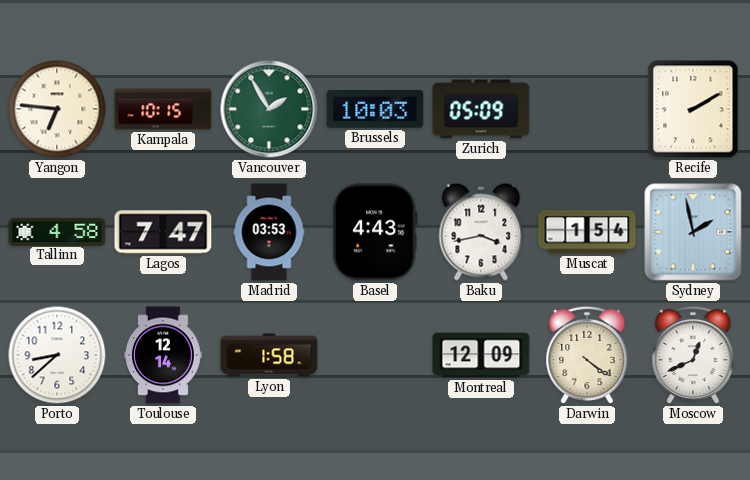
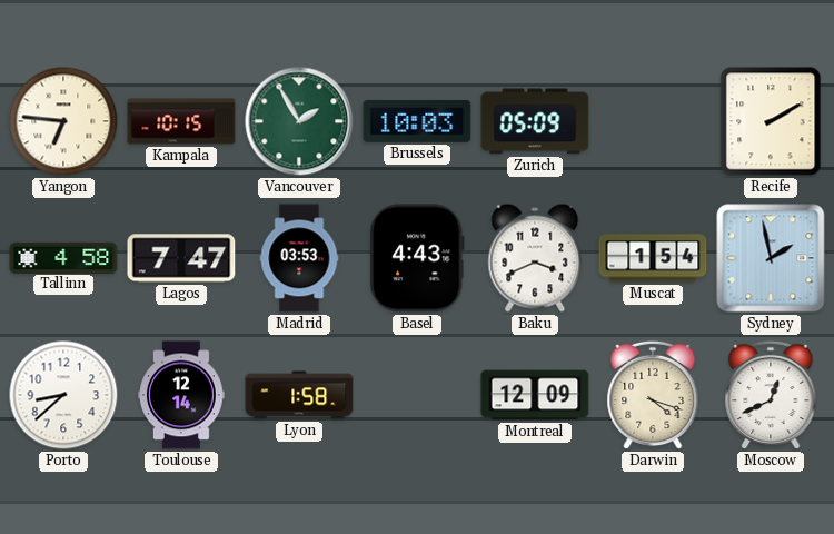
Baku: 3:43 -> 3:41 (535, 258)
Darwin: 4:21 -> 4:18 (653, 395)
